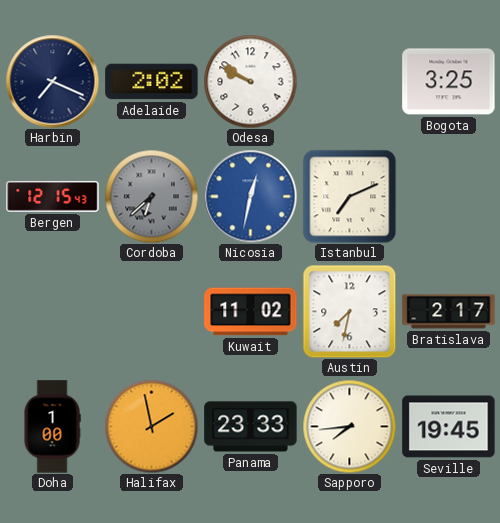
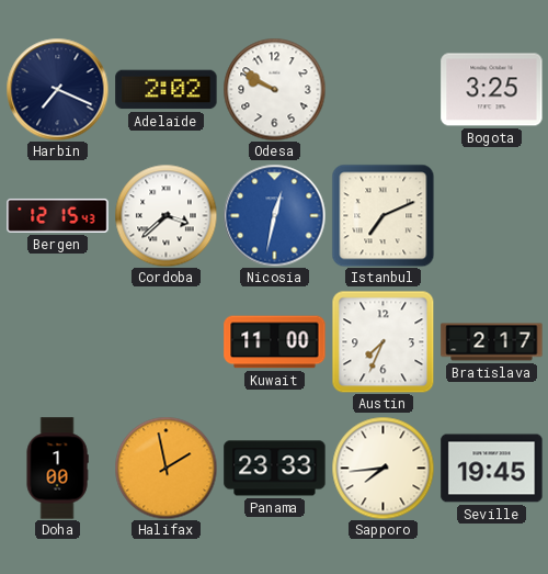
Cordoba: 6:38 -> 3:38 (165, 215)
Cordoba dial: grey -> white (165, 215)
Kuwait: 11:02 -> 11:00 (275, 342)
Austin: 7:32 -> 7:34 (383, 342)
